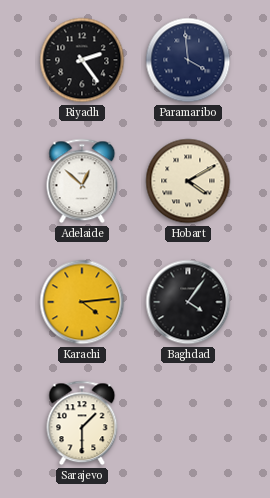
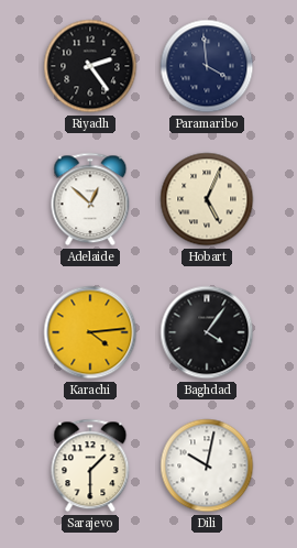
Hobart: 4:10 -> 5:04 (207, 199)
Dili: none -> 10:02 (207, 465)
